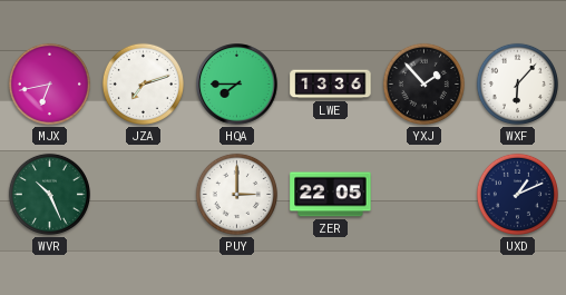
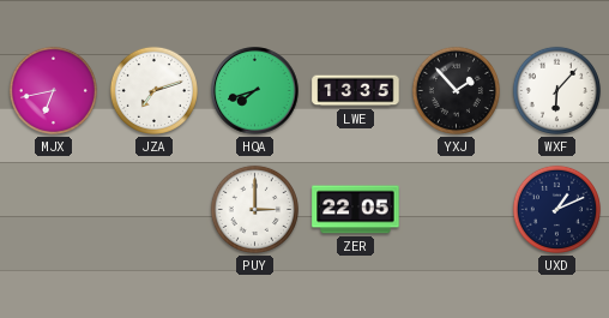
HQA: 7:45 -> 7:42 (255, 91)
LWE: 13:36 -> 13:35 (356, 91)
WVR: 10:26 -> none (49, 194)
